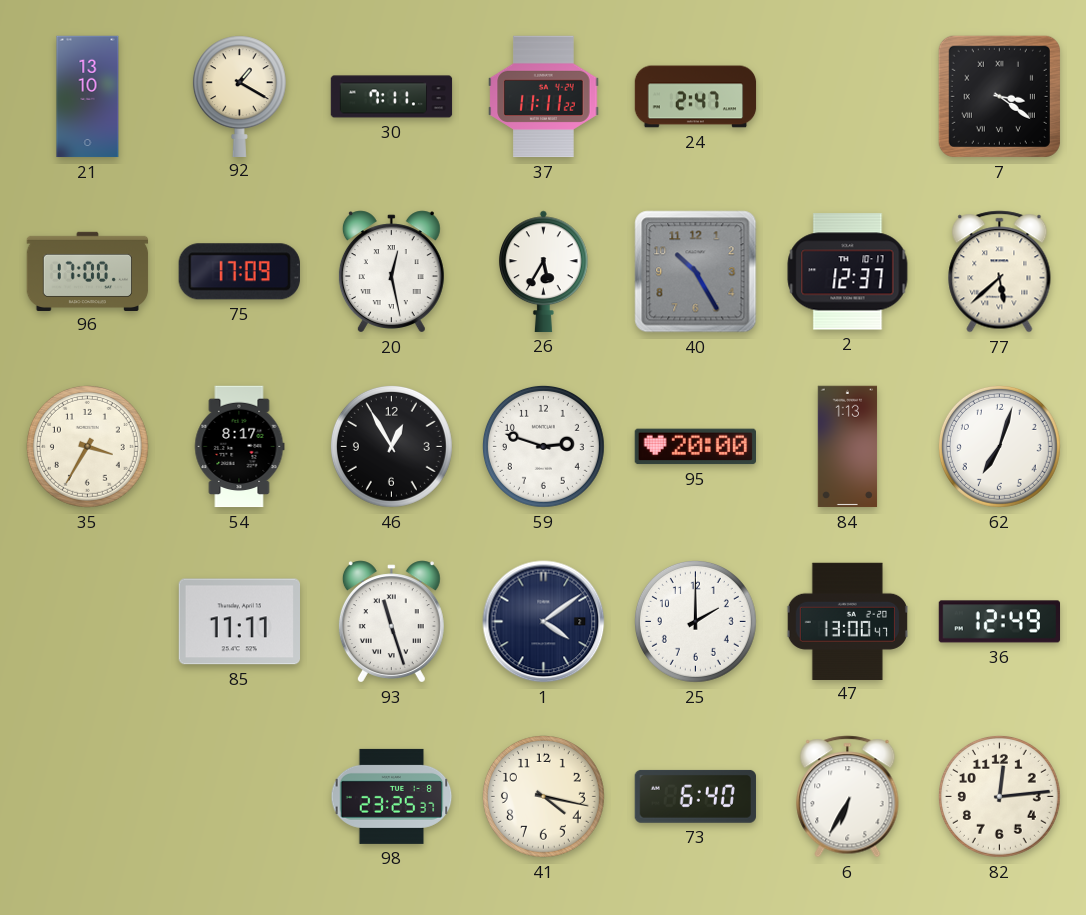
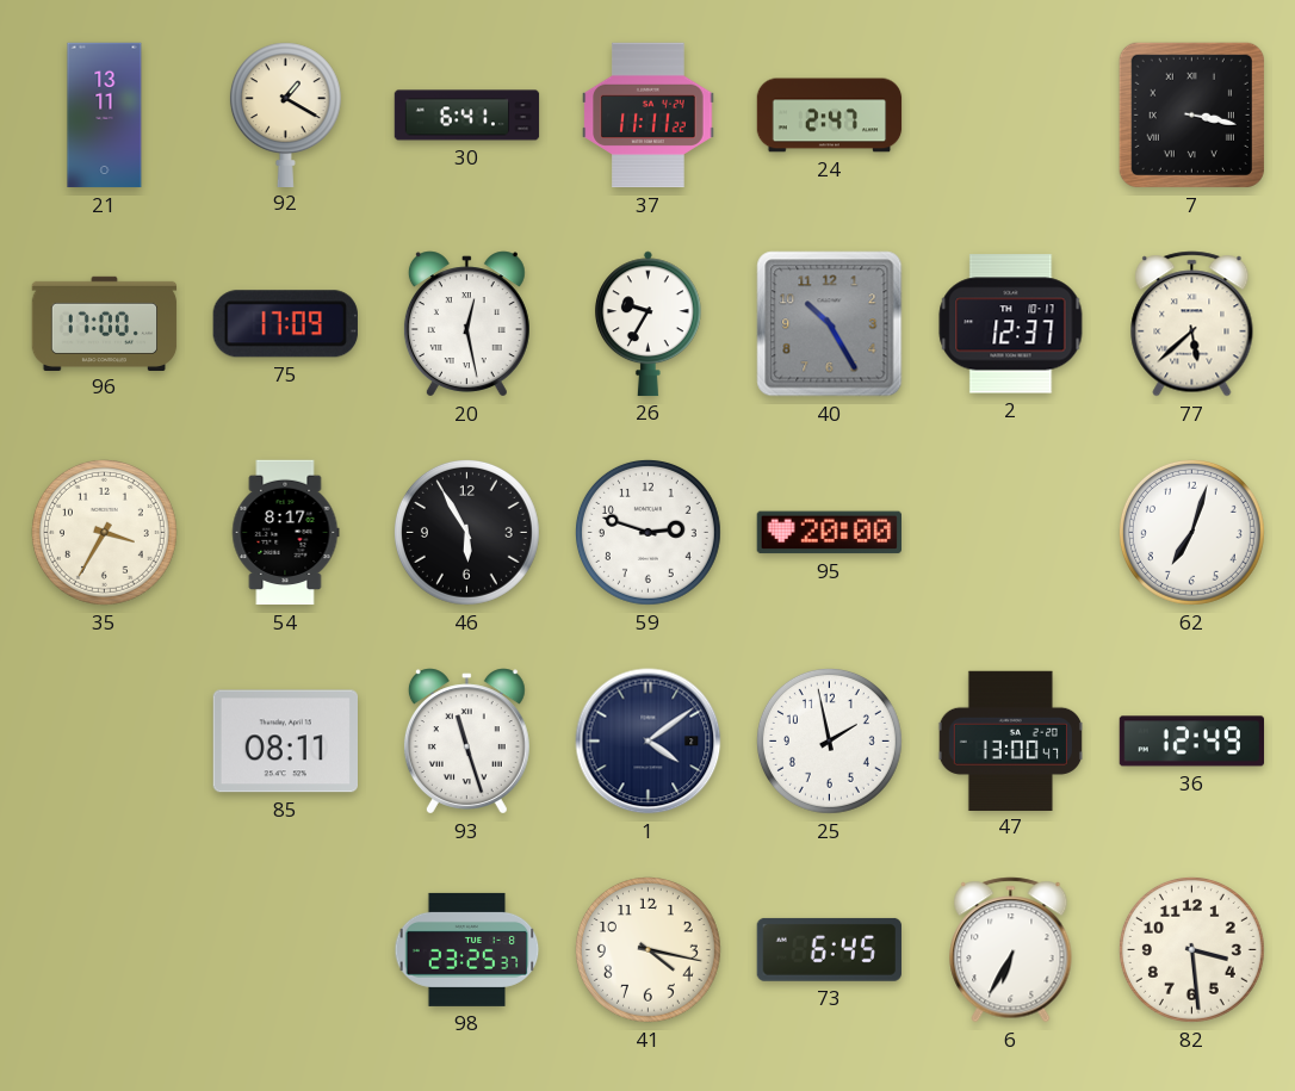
21: 13:10 -> 13:11 (105, 116)
30: 7:11 -> 6:41 (467, 116)
7: 3:21 -> 3:17 (1191, 114)
26: 5:35 -> 9:35 (649, 323)
46: 12:55 -> 5:55 (466, 532)
84: 1:13 -> none (848, 447)
85: 11:11 -> 08:11 (285, 742)
25: 2:00 -> 1:58 (829, 740)
73: 6:40 -> 6:45 (829, 949)
82: 12:14 -> 3:29 (1191, 949)
